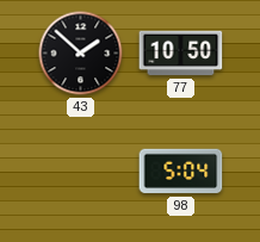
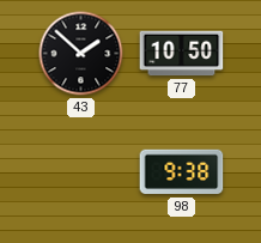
98: 5:04 -> 9:38 (182, 172)
